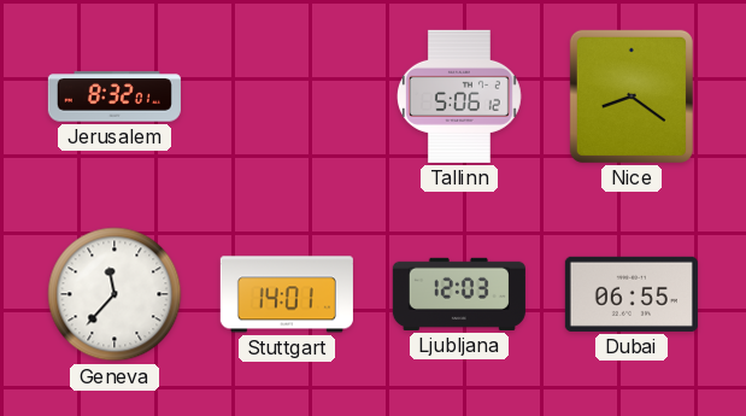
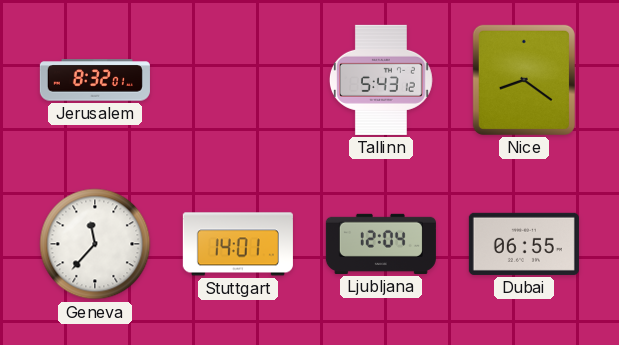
Tallinn: 5:06 -> 5:43 (381, 80)
Ljubljana: 12:03 -> 12:04 (381, 244)
